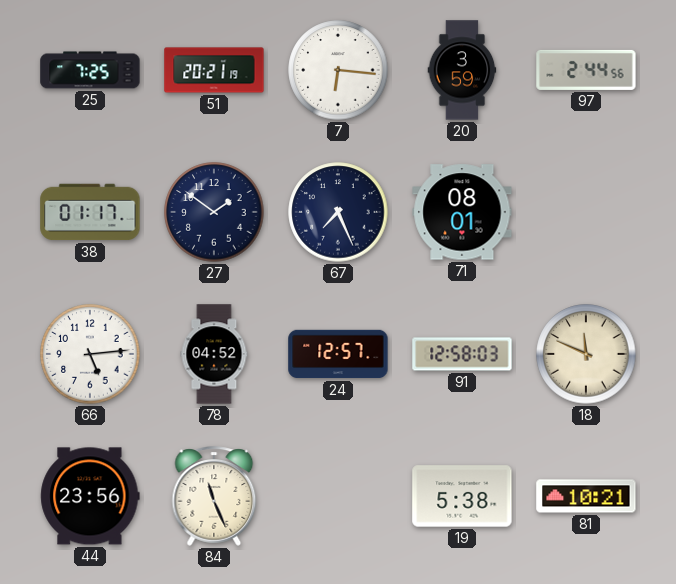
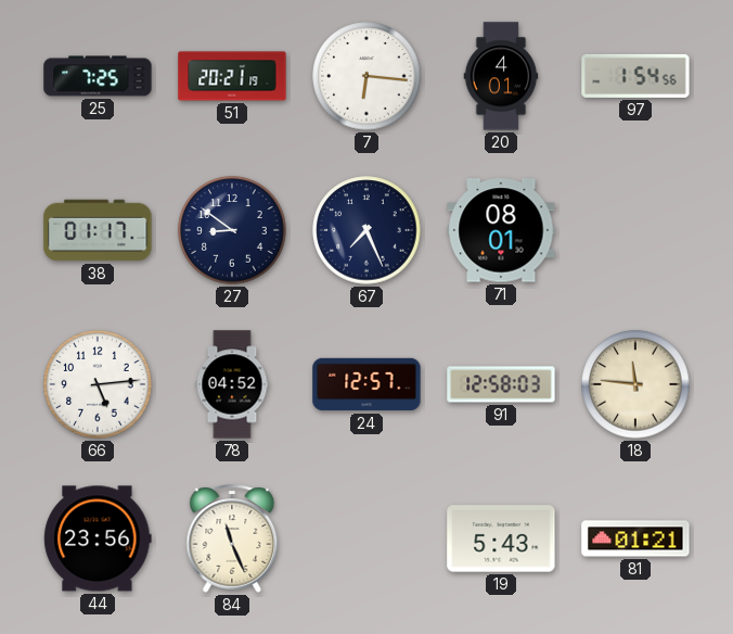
20: 3:59 -> 4:01 (501, 76)
97: 2:44 -> 1:54 (635, 76)
27: 1:51 -> 8:51 (232, 230)
18: 11:49 -> 11:46 (635, 384)
19: 5:38 -> 5:43 (501, 538)
81: 10:21 -> 01:21 (635, 538)
